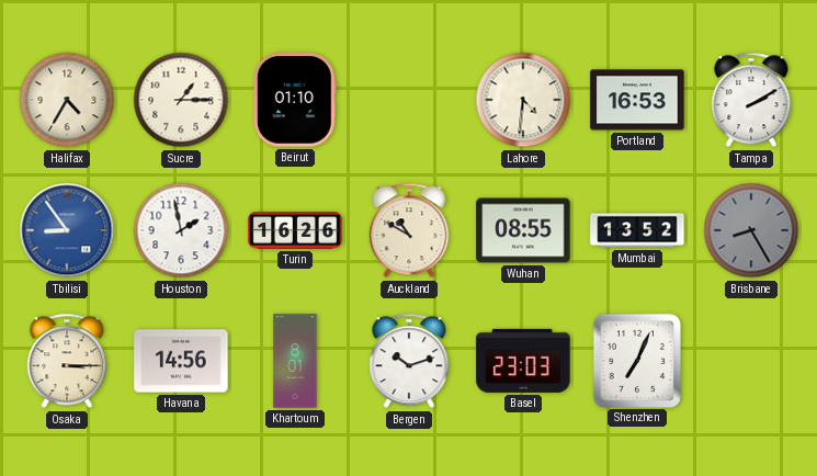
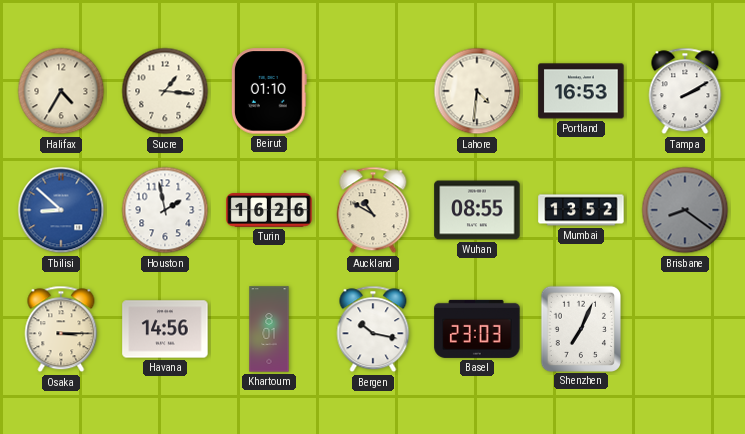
Sucre: 1:15 -> 1:16 (165, 91)
Tbilisi: 8:54 -> 8:52 (61, 210)
Brisbane: 8:25 -> 8:21 (685, 210)
Bergen: 10:12 -> 10:17 (373, 329)
